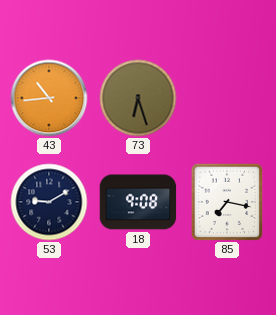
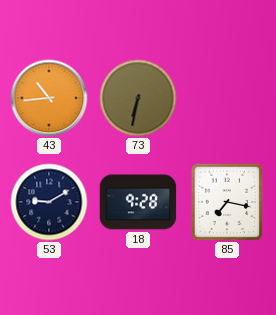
73: 6:27 -> 6:32 (138, 98)
18: 9:08 -> 9:28 (138, 202)
